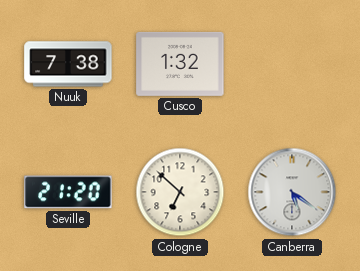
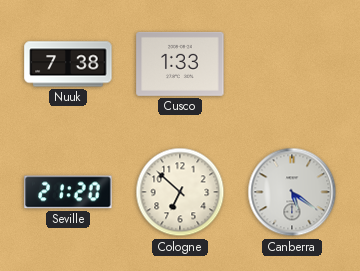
Cusco: 1:32 -> 1:33 (180, 64)
